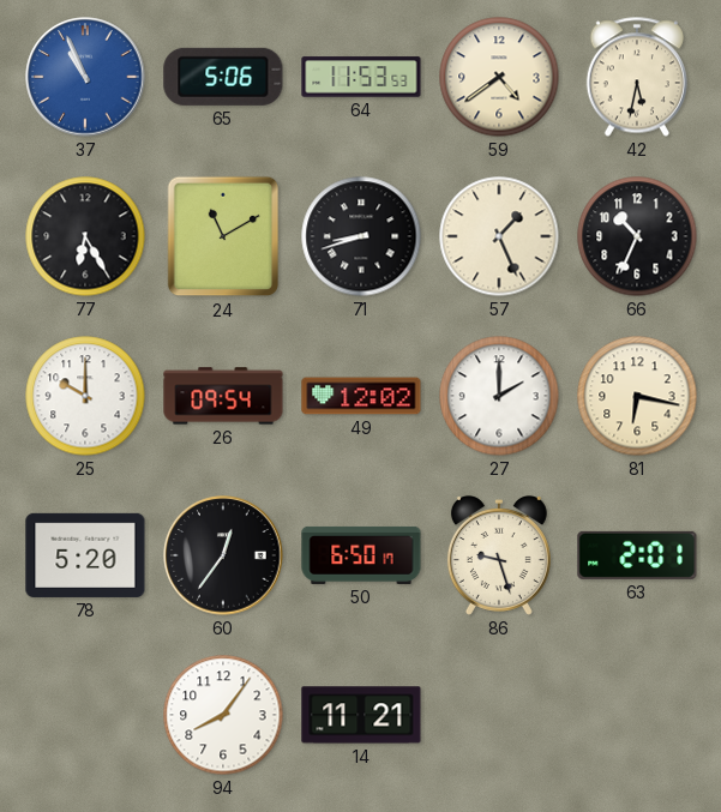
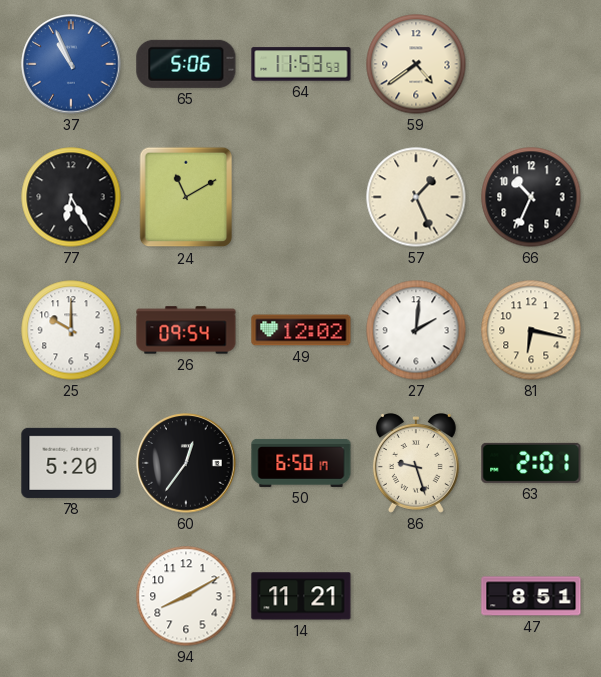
42: 5:32 -> none (637, 77)
71: 8:42 -> none (361, 236)
27: 2:00 -> 2:01 (416, 330)
94: 8:06 -> 8:10 (186, 596)
47: none -> 8:51 (531, 596)
